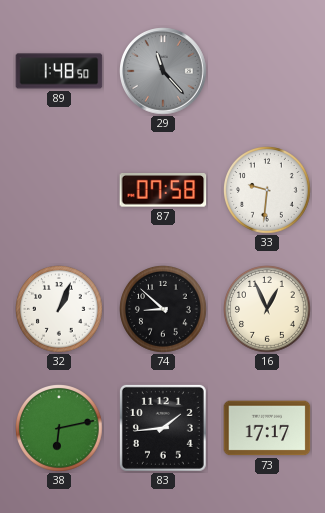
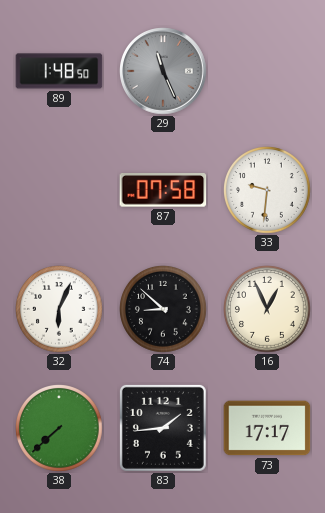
29: 11:23 -> 11:26 (163, 71)
32: 1:04 -> 6:04 (60, 310)
38: 6:13 -> 7:38 (60, 429)
